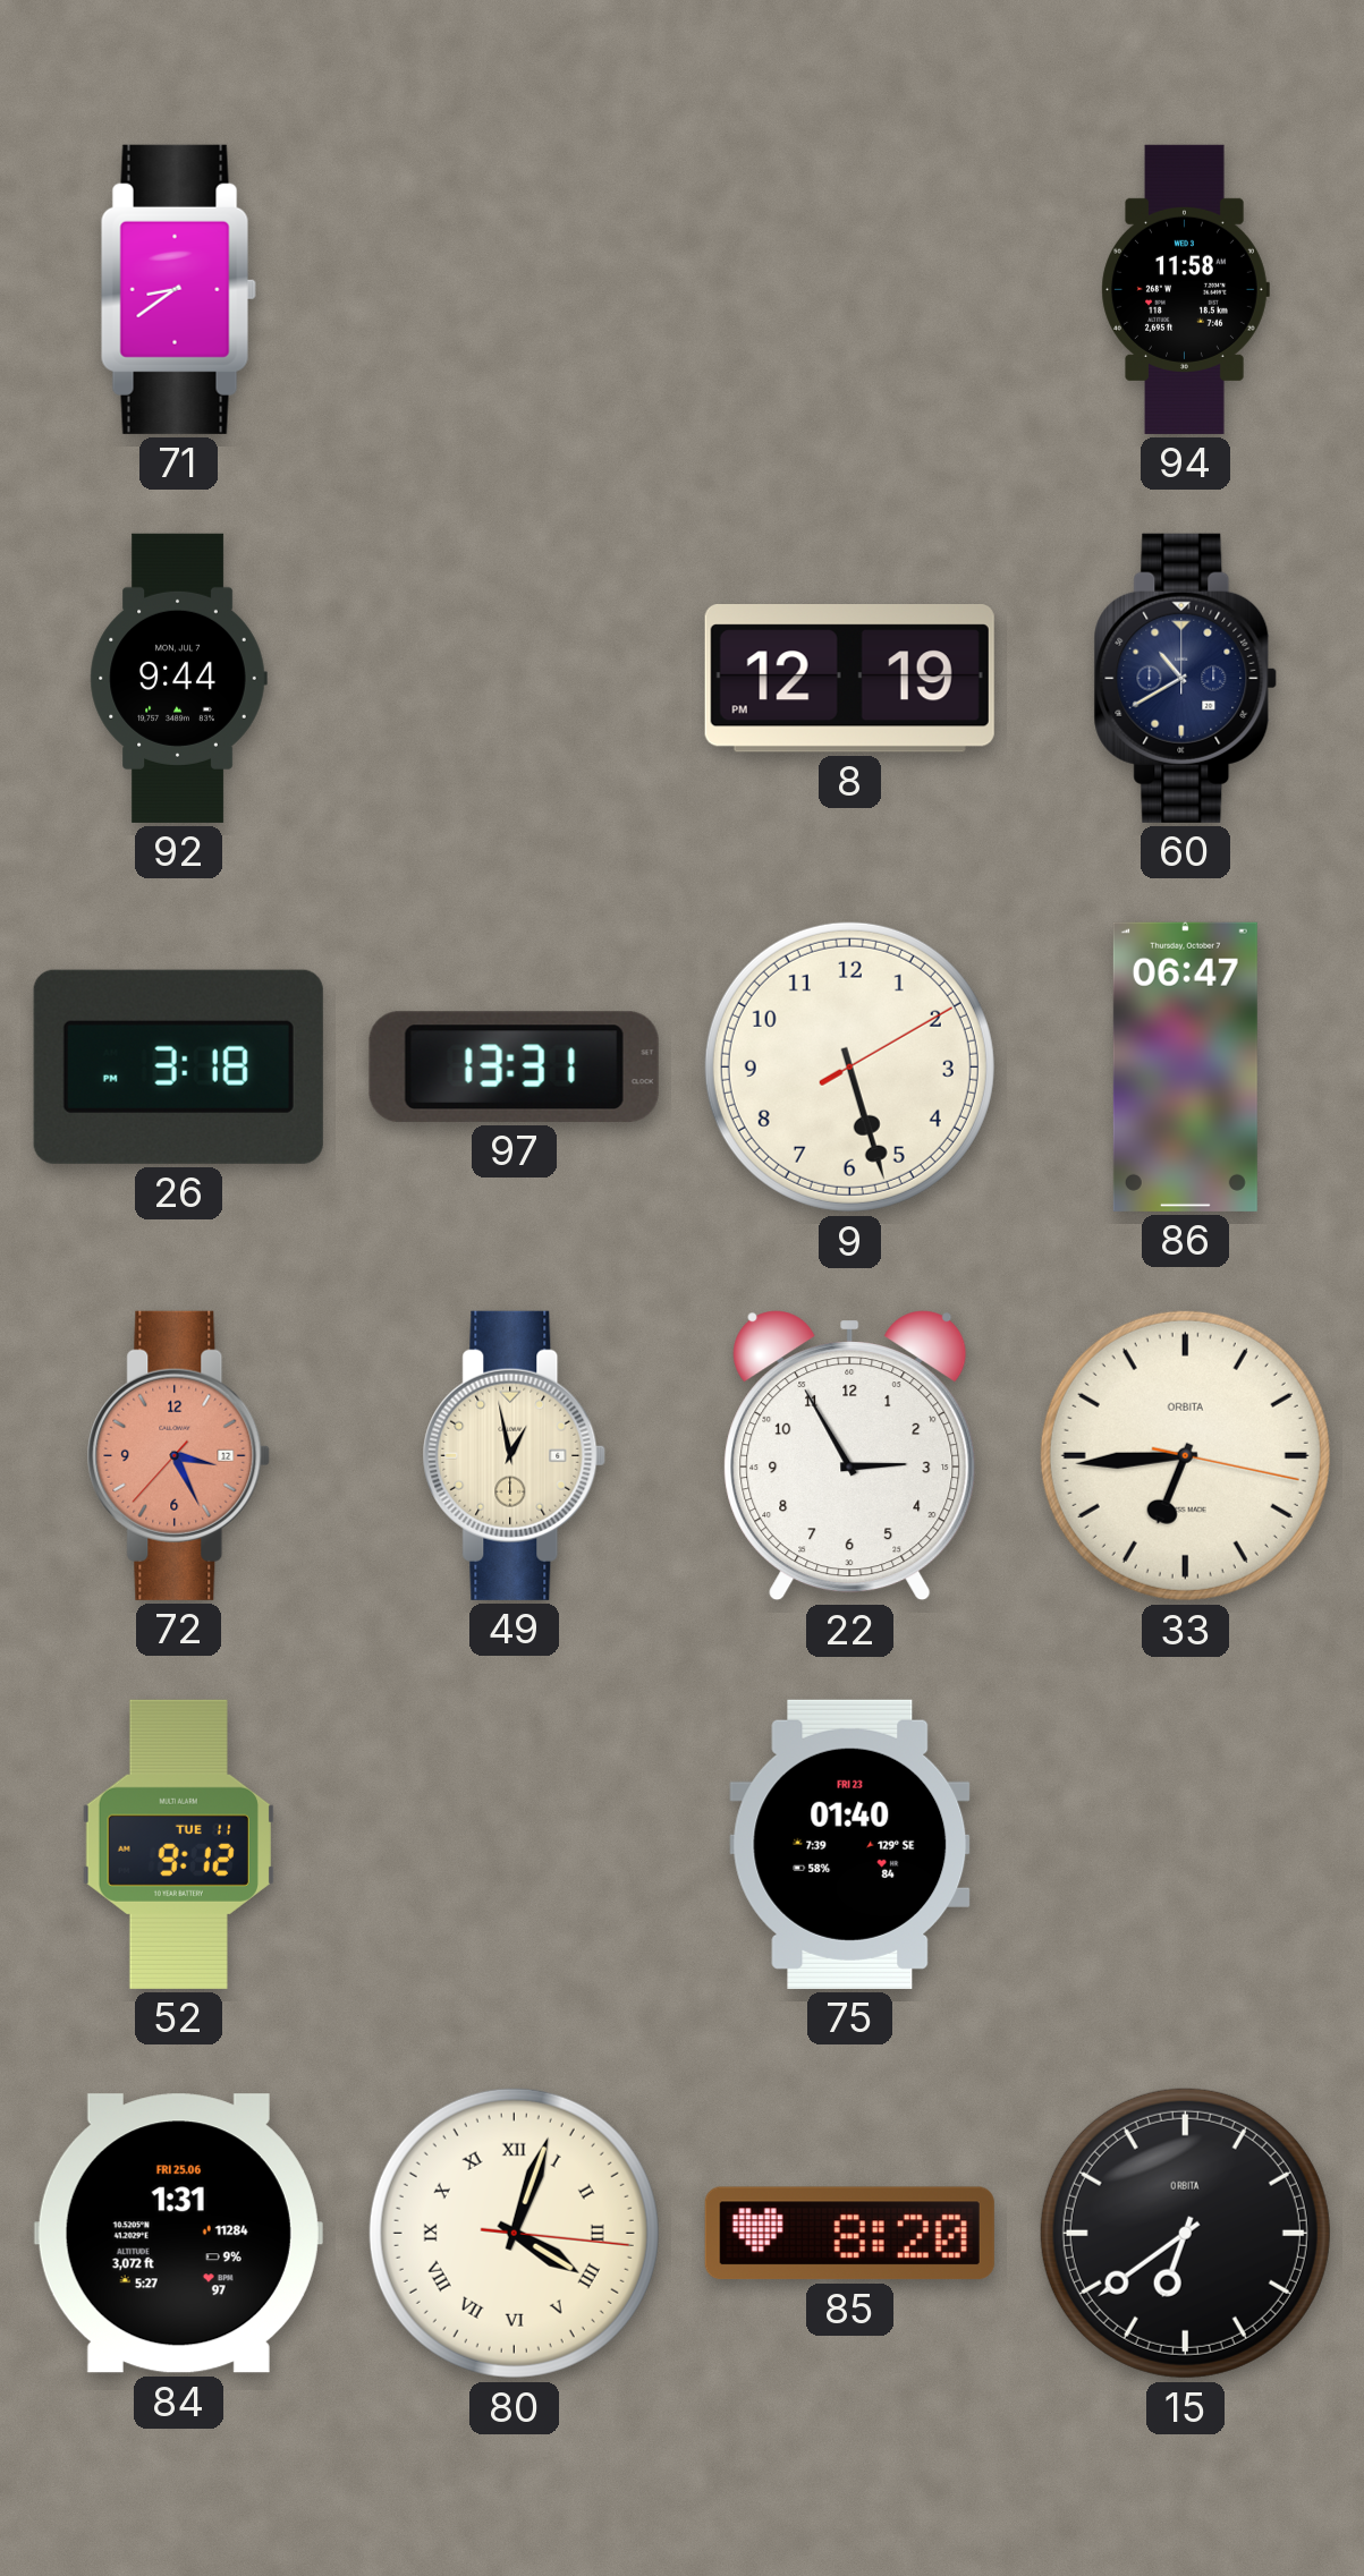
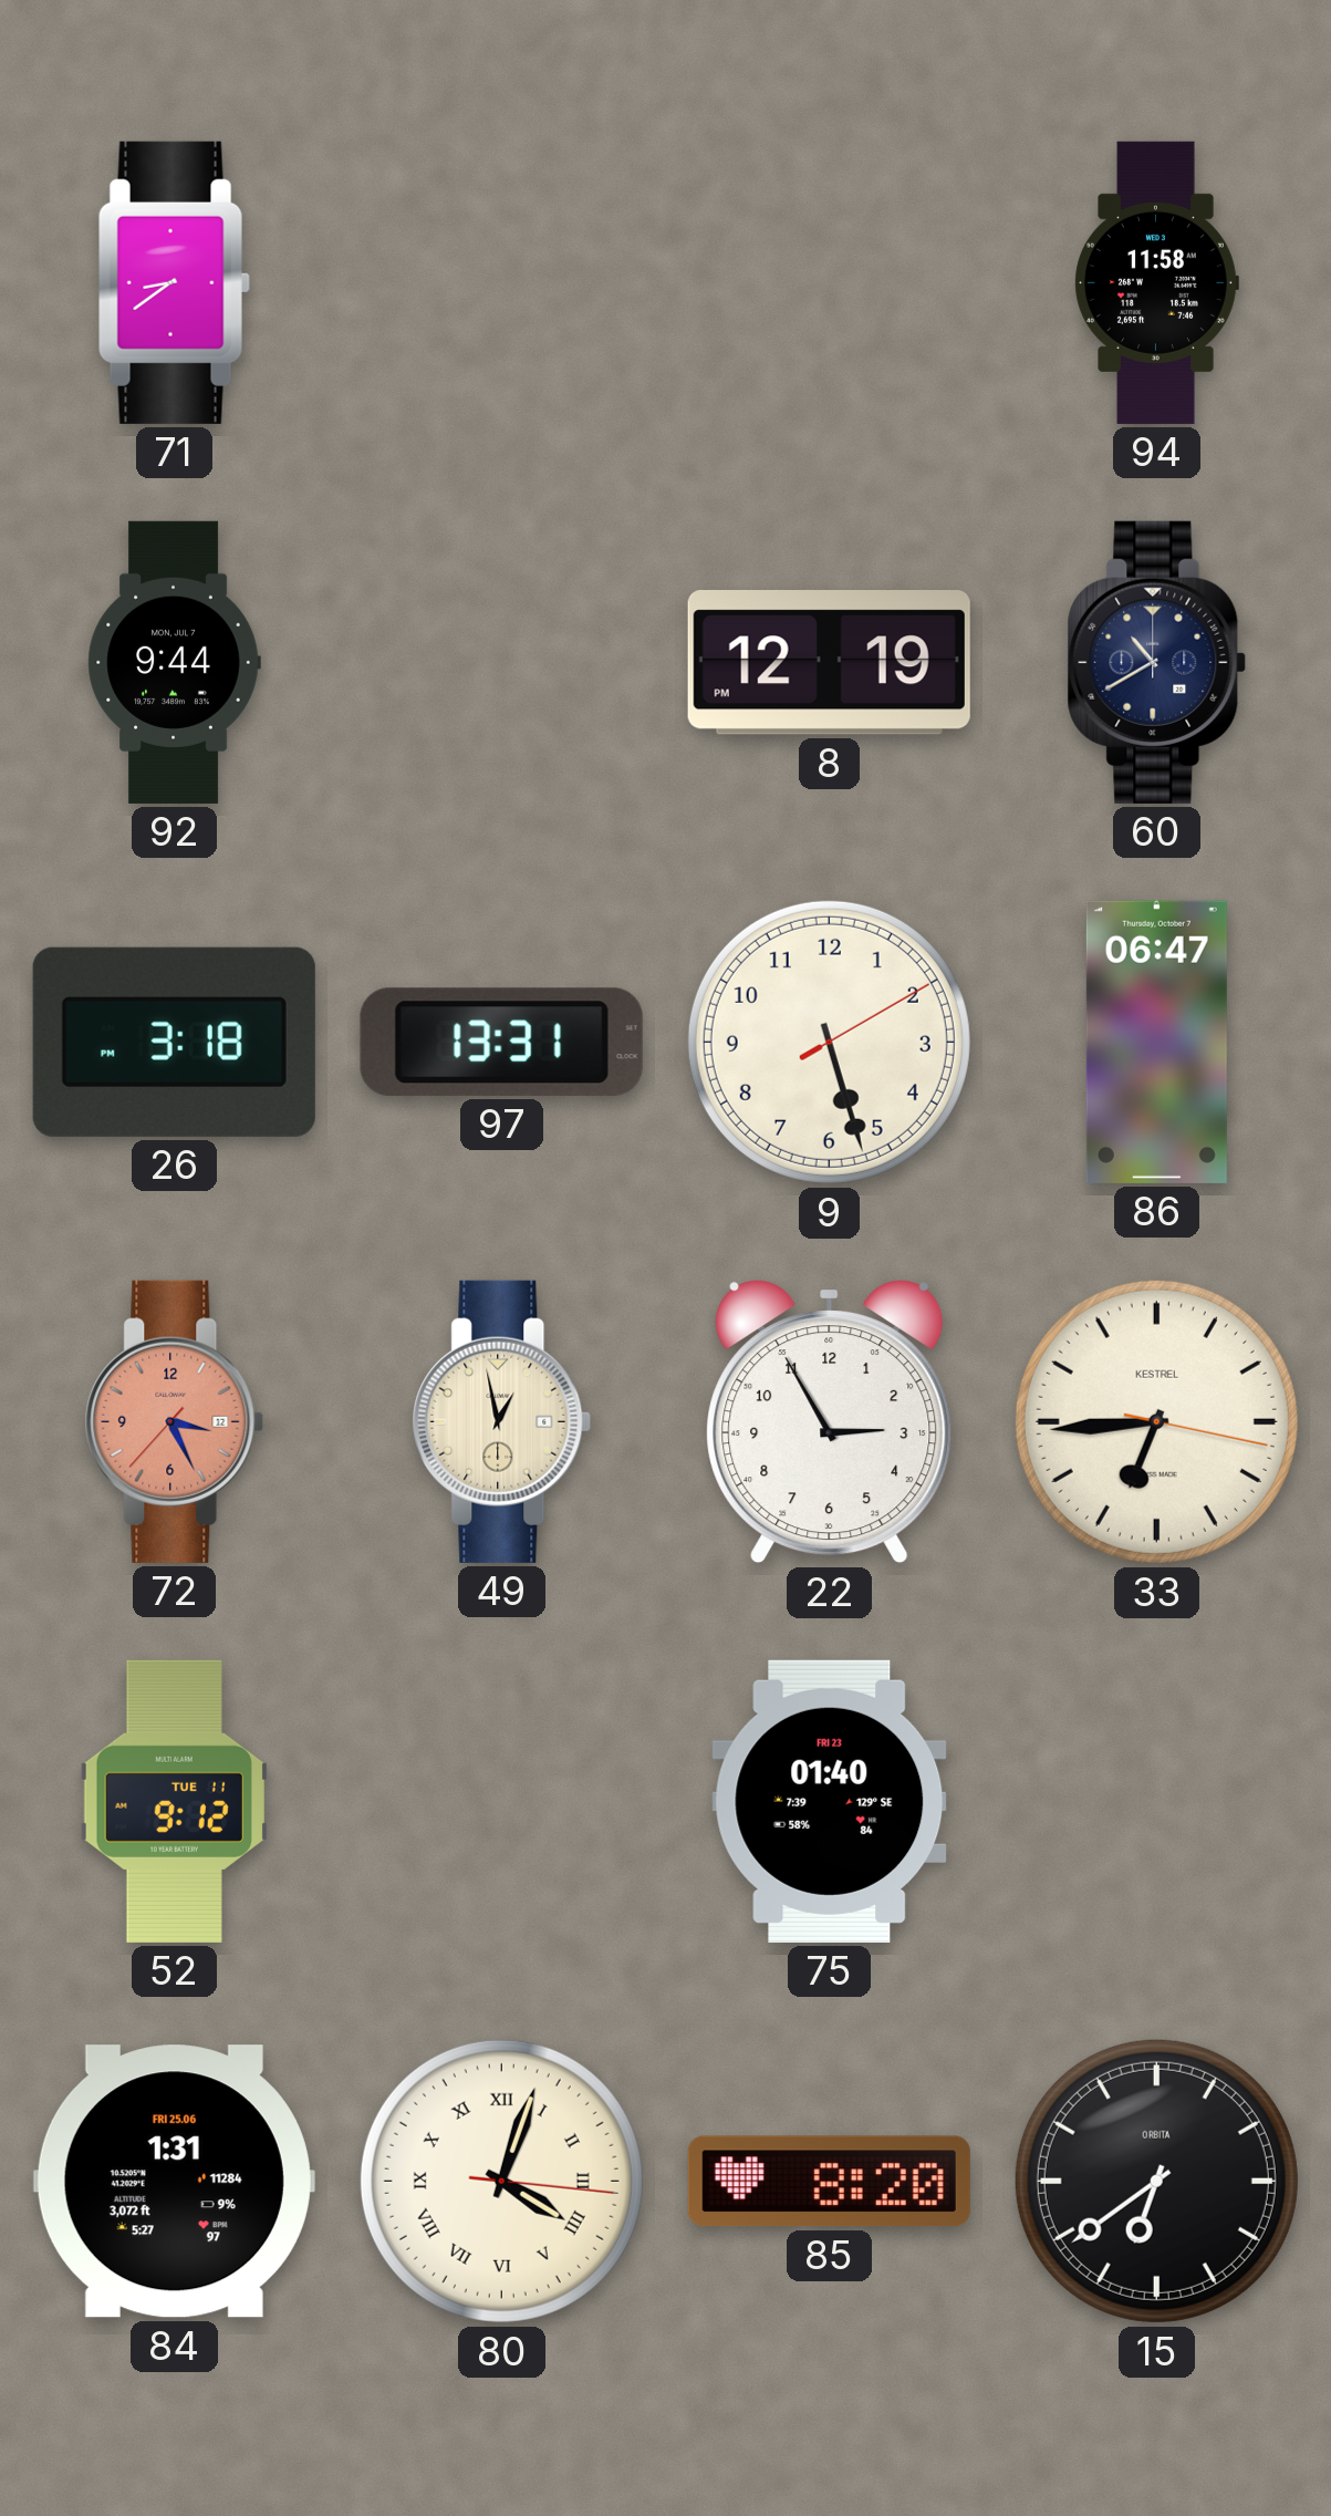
33 brand: ORBITA -> KESTREL (1156, 1421)
